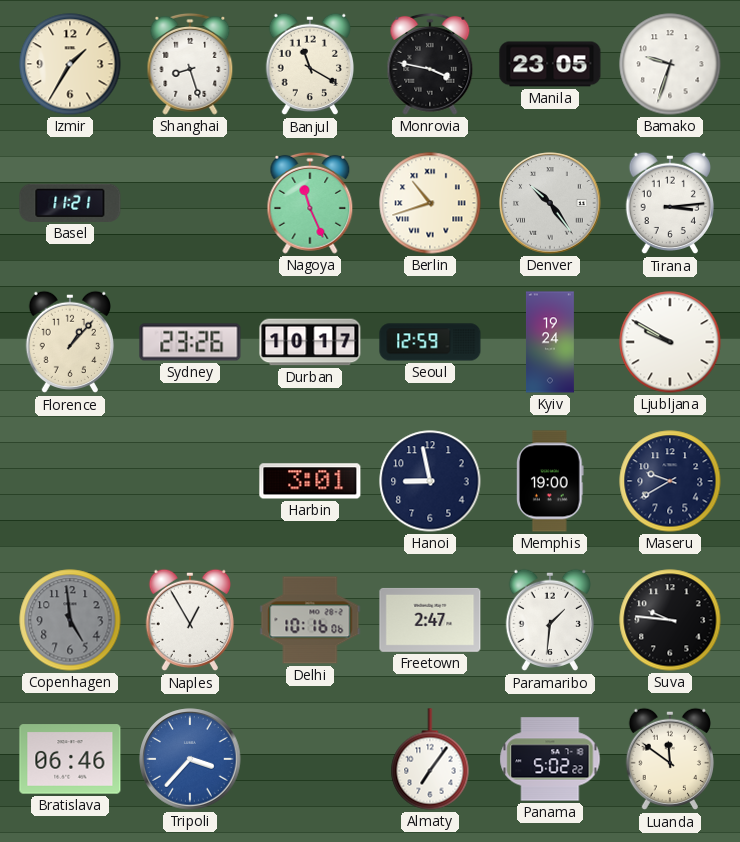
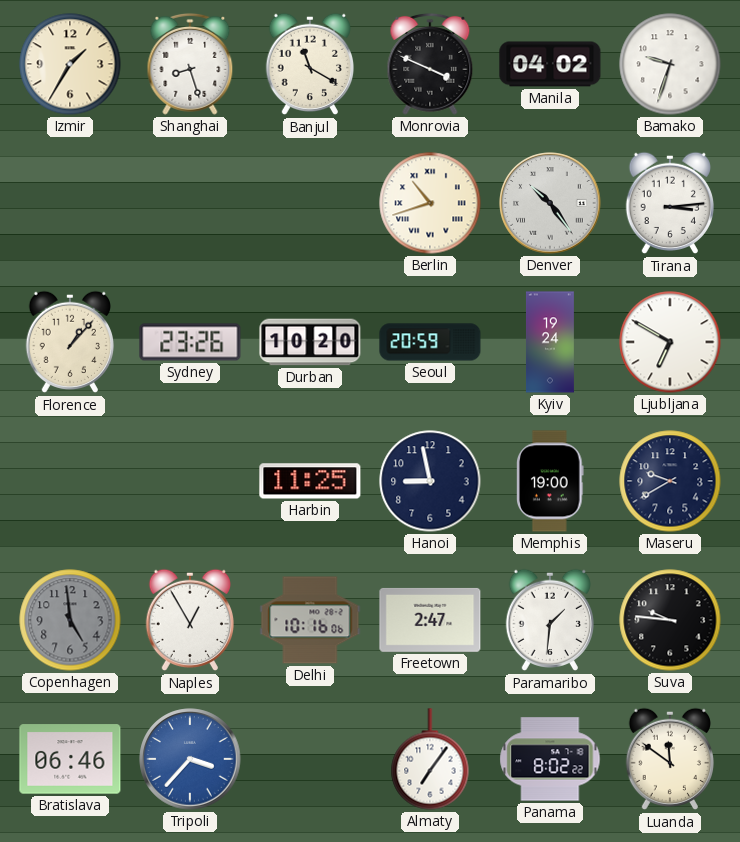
Monrovia: 3:47 -> 3:49 (430, 64)
Manila: 23:05 -> 04:02 (550, 64)
Basel: 11:21 -> none (70, 203)
Nagoya: 11:26 -> none (310, 203)
Durban: 10:17 -> 10:20 (310, 342)
Seoul: 12:59 -> 20:59 (430, 342)
Ljubljana: 9:50 -> 6:50 (670, 342)
Harbin: 3:01 -> 11:25 (310, 481)
Panama: 5:02 -> 8:02 (550, 759)
